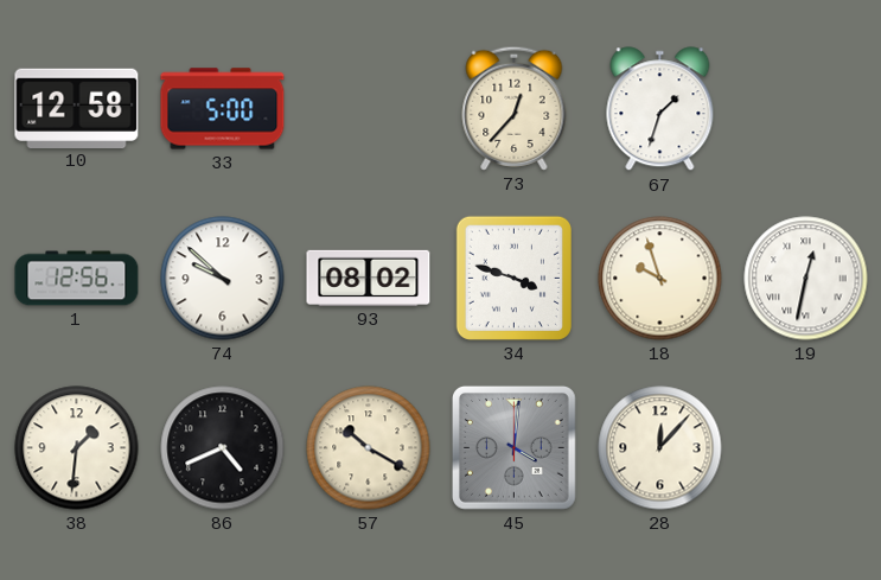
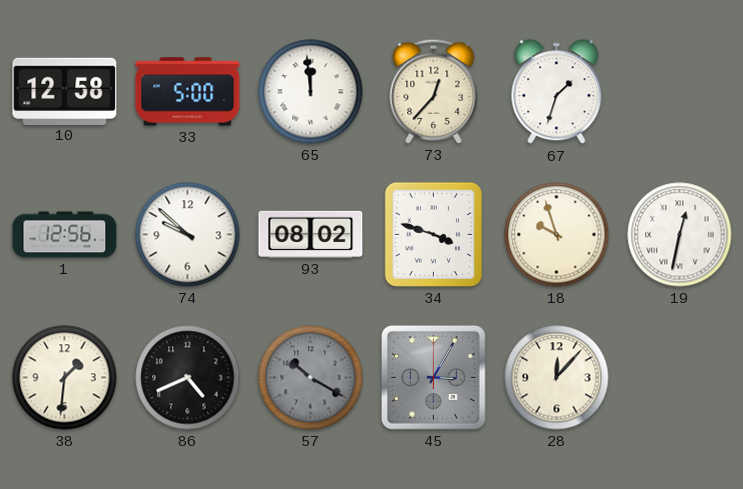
65: none -> 11:59 (311, 92)
57 dial: cream -> grey (311, 378)
45: 4:01 -> 3:05 (433, 377)
